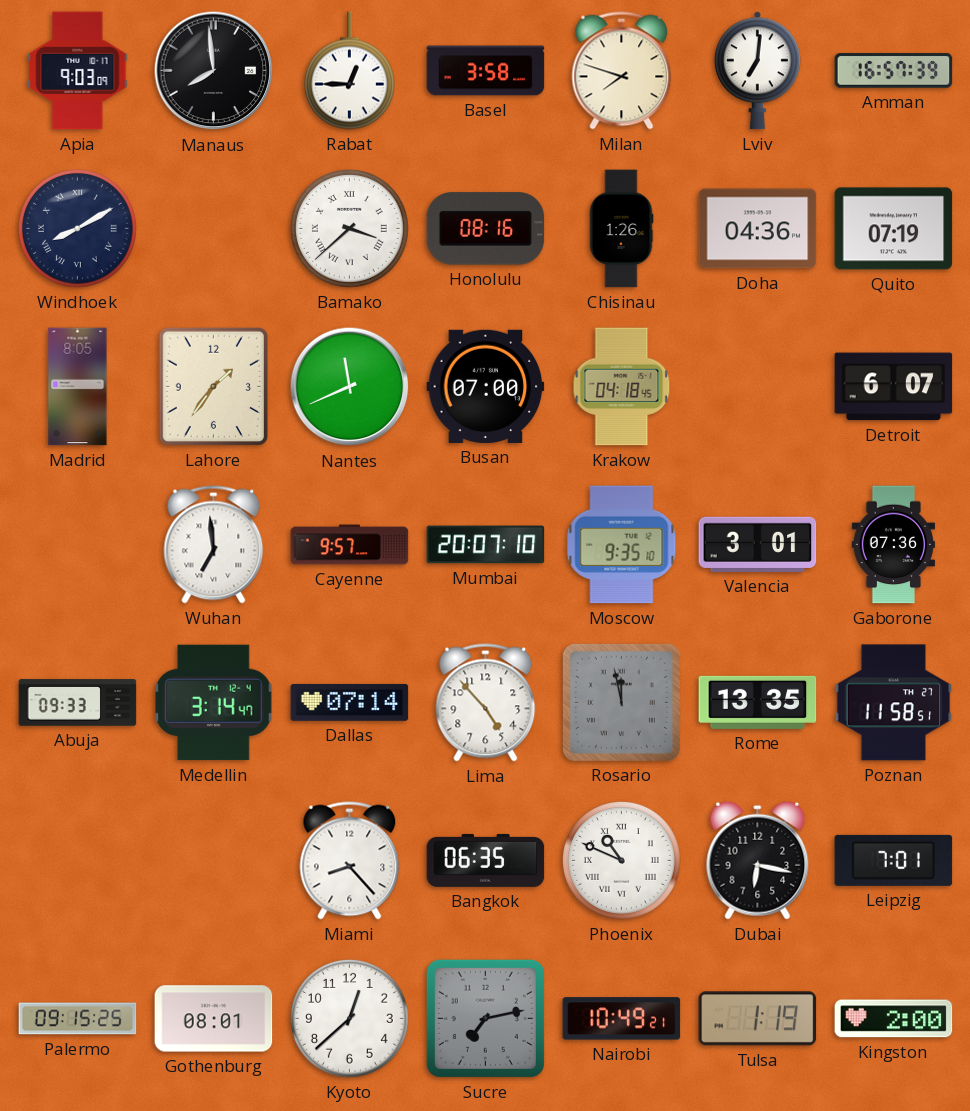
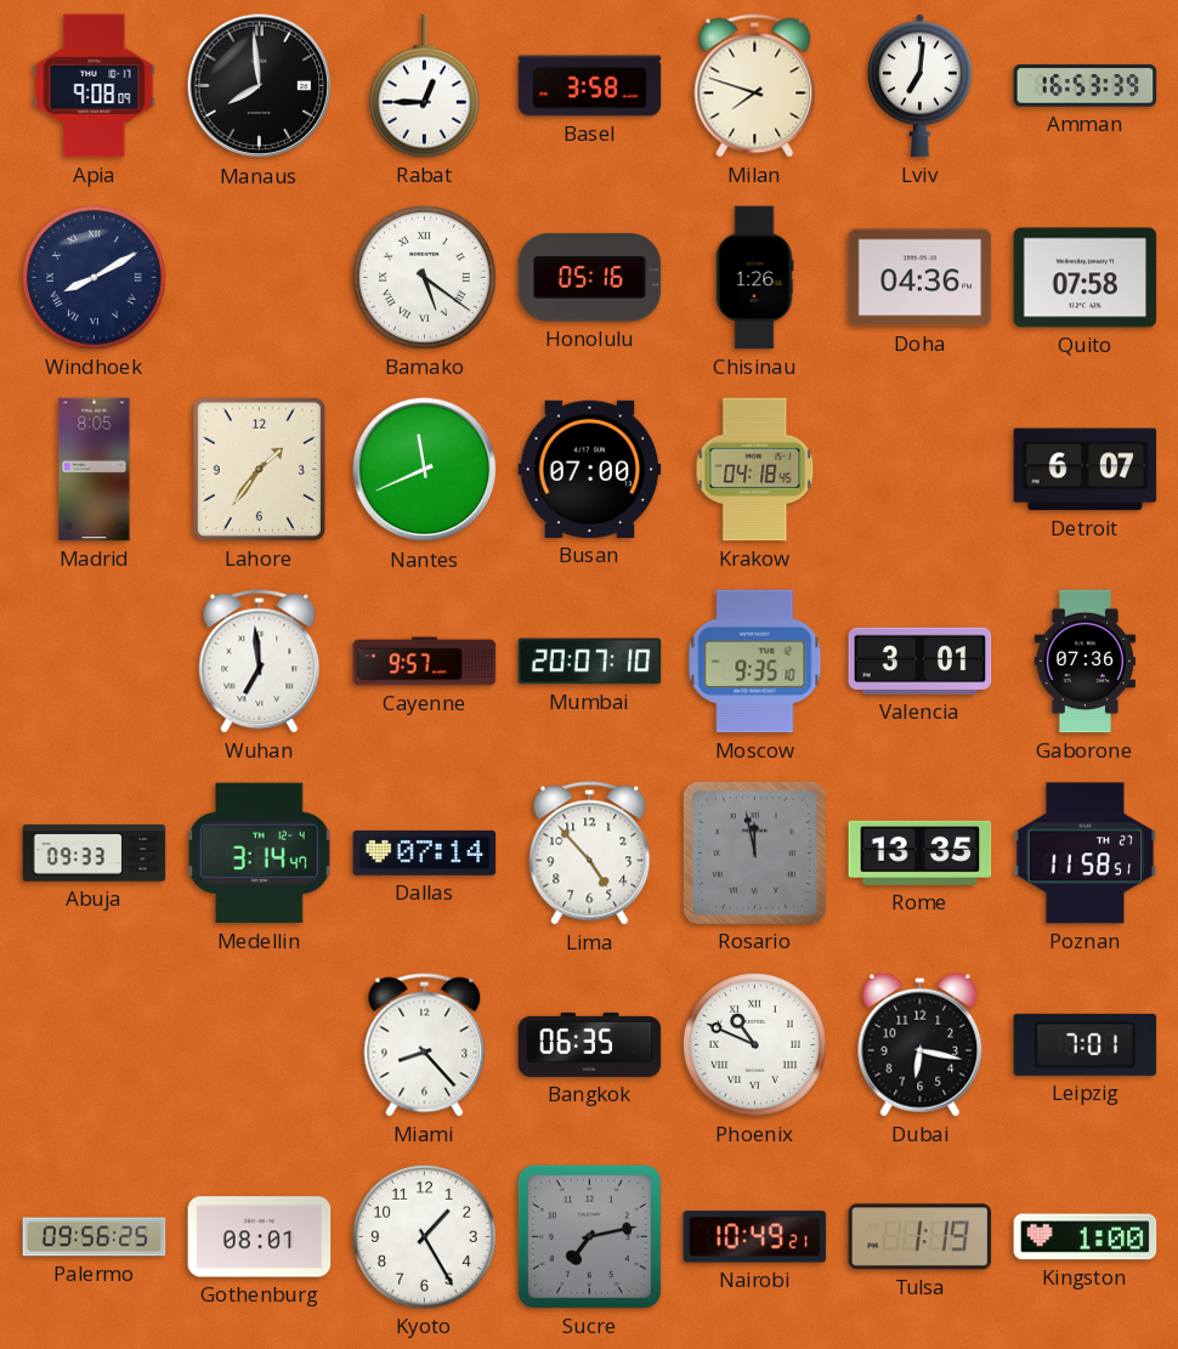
Apia: 9:03 -> 9:08 (95, 86)
Amman: 16:57 -> 16:53 (1086, 86)
Bamako: 3:38 -> 5:21 (424, 277)
Honolulu: 08:16 -> 05:16 (590, 278)
Quito: 07:19 -> 07:58 (1086, 278)
Palermo: 09:15 -> 09:56 (95, 1237)
Kyoto: 12:38 -> 1:25 (424, 1236)
Kingston: 2:00 -> 1:00 (1086, 1237)
